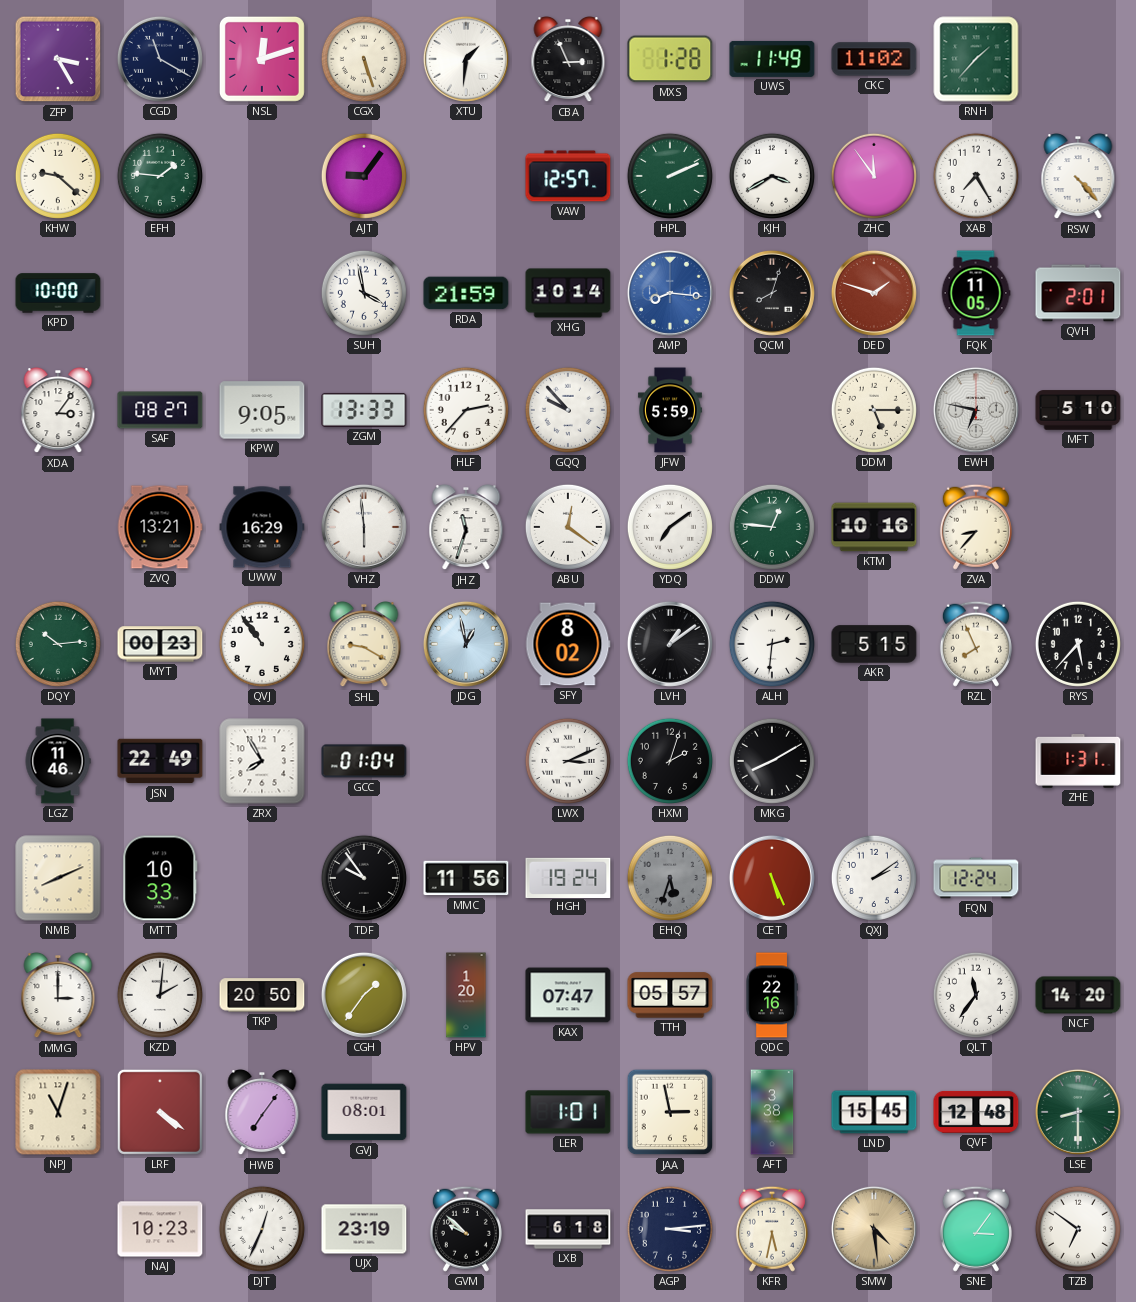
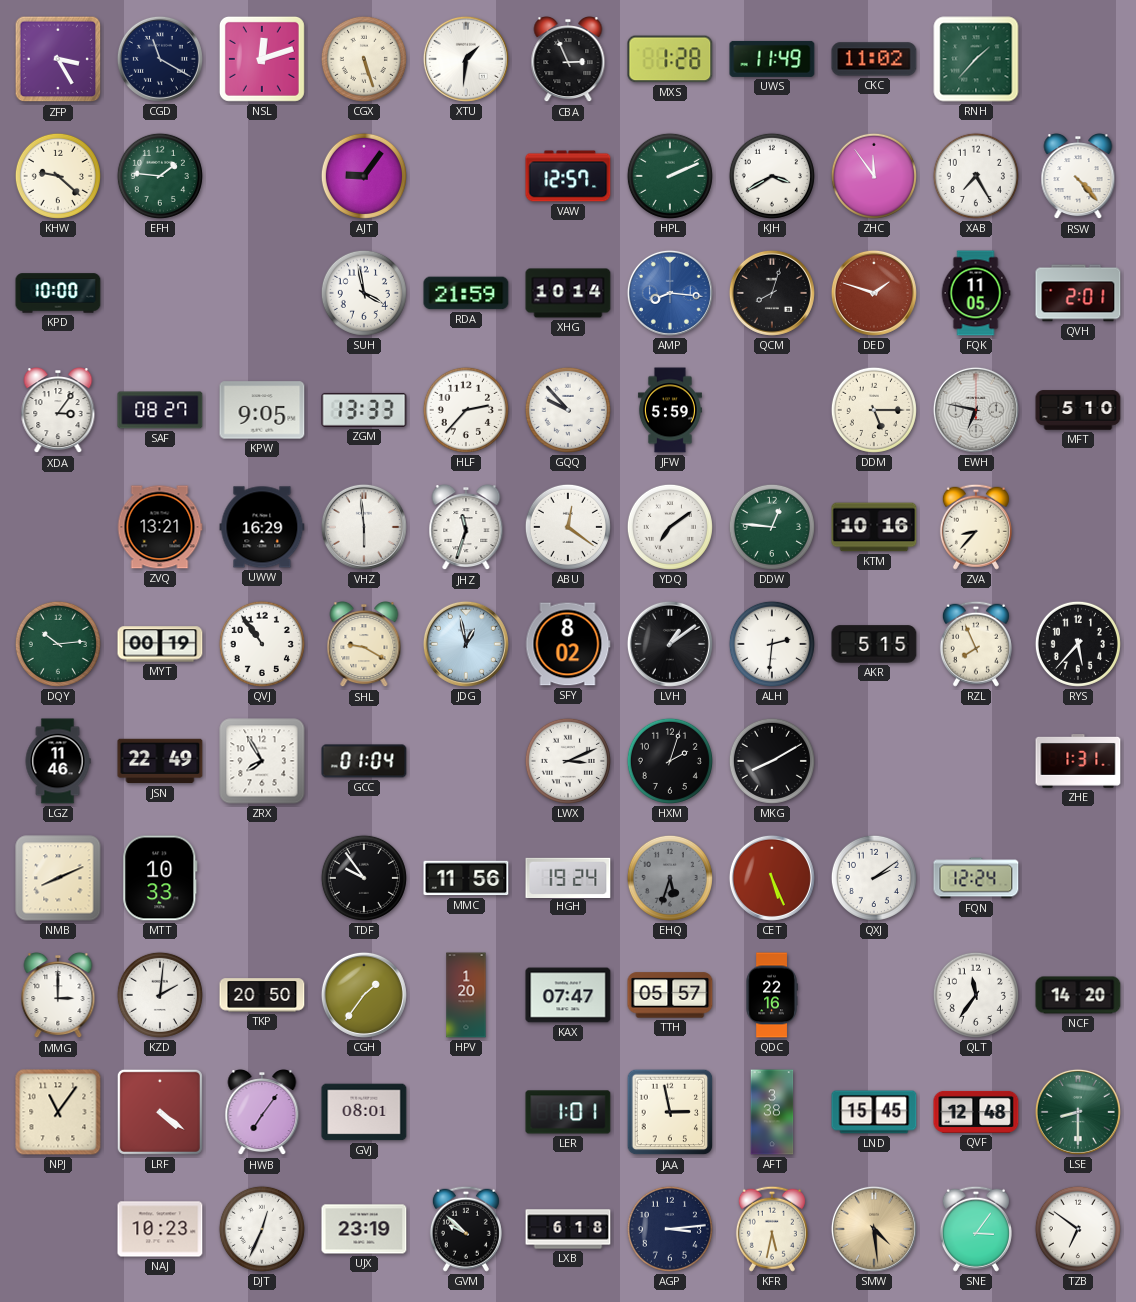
MYT: 00:23 -> 00:19 (160, 644)
NPJ: 11:03 -> 11:06 (58, 1112)
